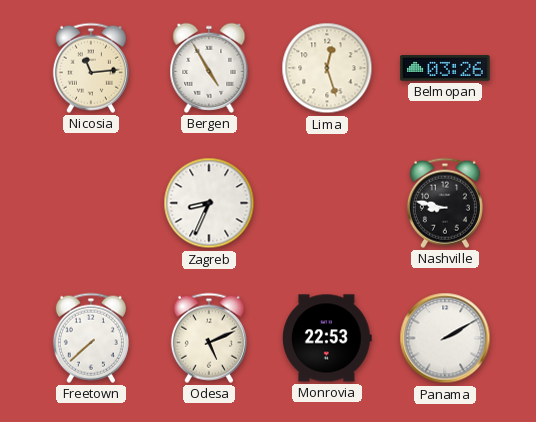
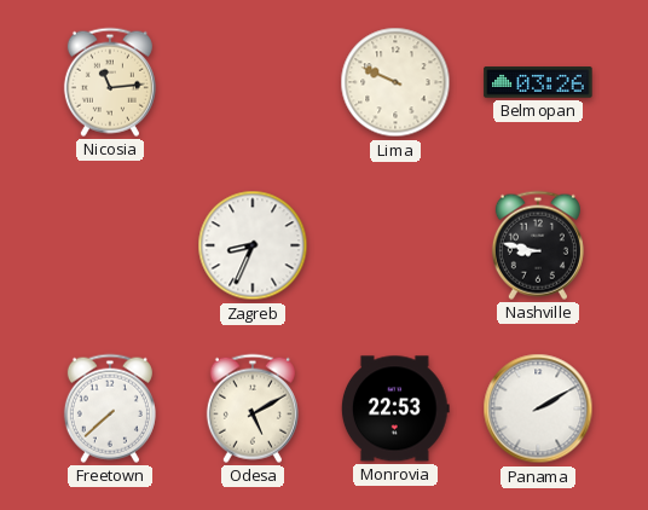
Bergen: 4:55 -> none (209, 68)
Lima: 12:27 -> 9:49 (395, 82)
Odesa: 5:11 -> 5:10 (253, 408)
